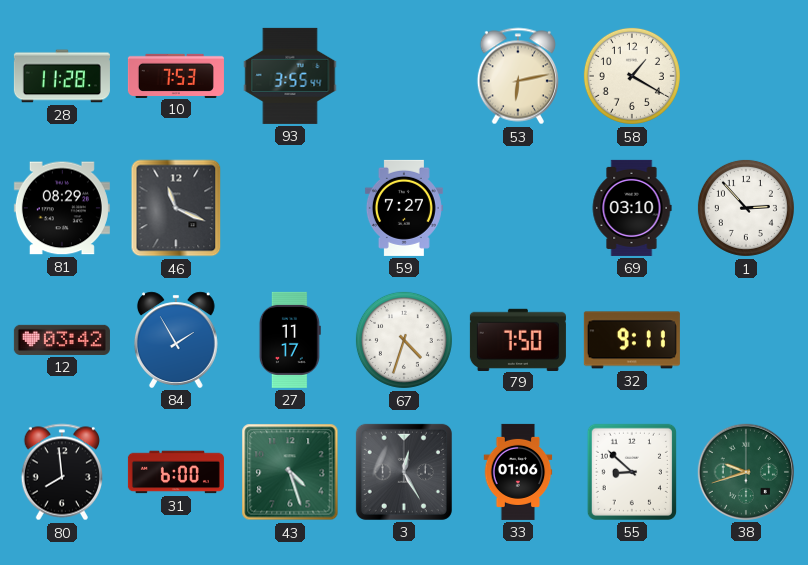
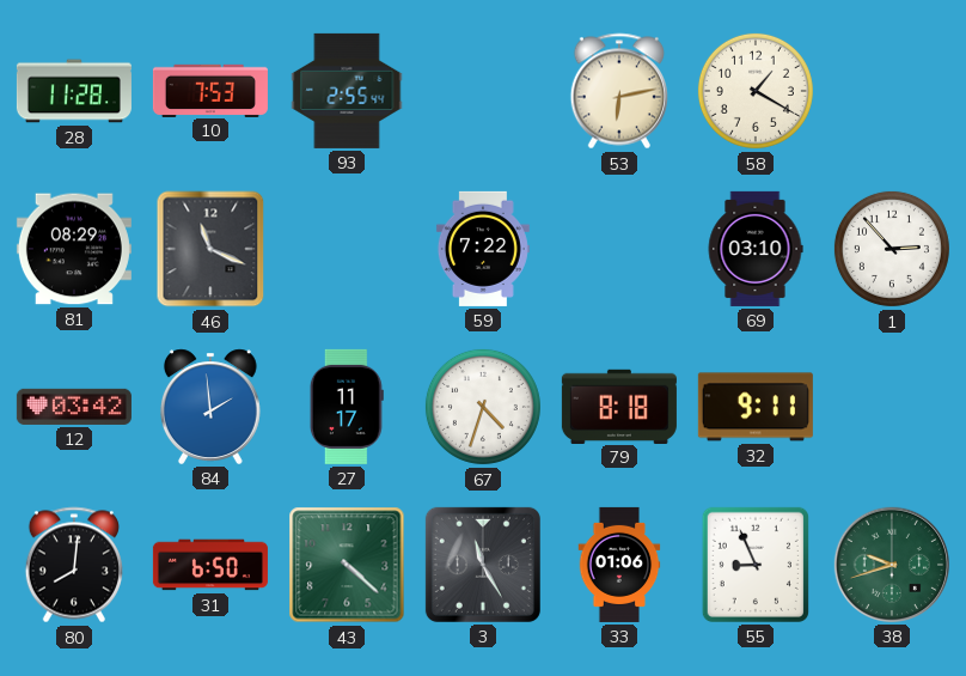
93: 3:55 -> 2:55 (347, 91)
59: 7:27 -> 7:22 (483, 249)
84: 1:55 -> 1:59 (210, 407)
79: 7:50 -> 8:18 (619, 406)
80: 7:59 -> 8:01 (73, 565)
31: 6:00 -> 6:50 (210, 565)
43: 4:27 -> 4:22 (347, 565)
3: 12:25 -> 11:25 (483, 565)
55: 8:52 -> 8:56 (756, 565)
